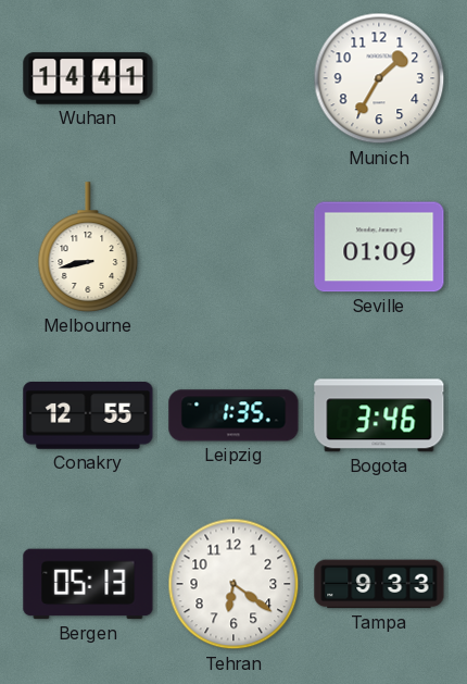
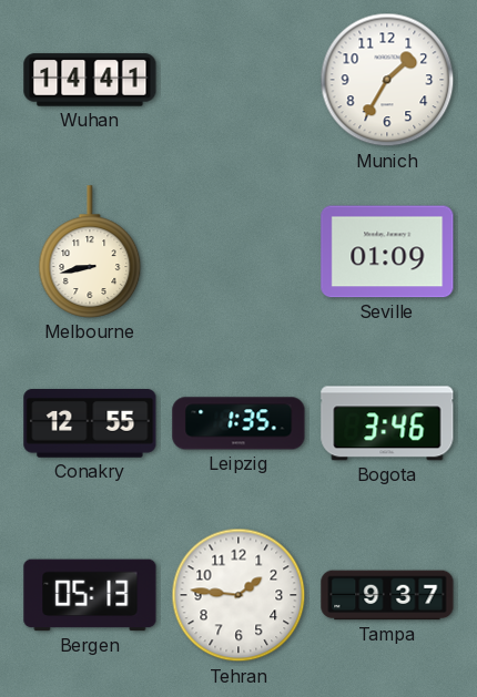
Tehran: 6:21 -> 1:46 (238, 595)
Tampa: 9:33 -> 9:37 (387, 595)
